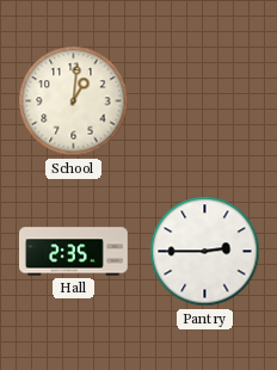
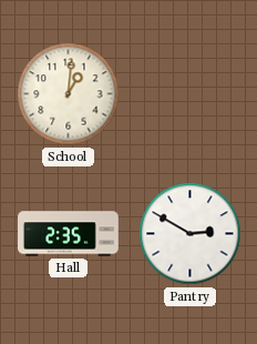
Pantry: 2:45 -> 2:50 (191, 234)
